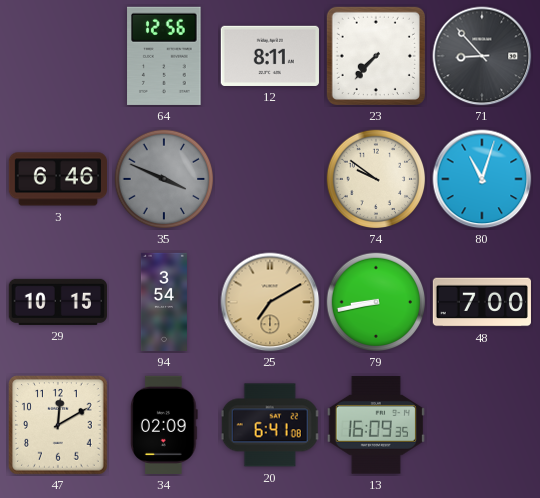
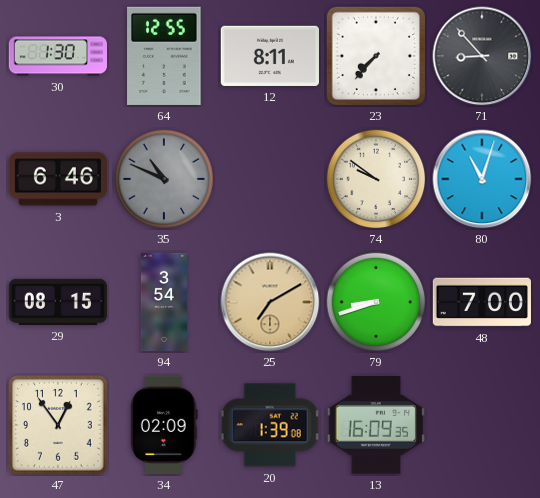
30: none -> 1:30 (57, 56)
64: 12:56 -> 12:55 (164, 56)
35: 3:49 -> 10:49 (164, 179)
29: 10:15 -> 08:15 (58, 302)
79: 8:43 -> 8:42 (376, 302)
47: 12:10 -> 12:54 (58, 425)
20: 6:41 -> 1:39 (270, 425)
